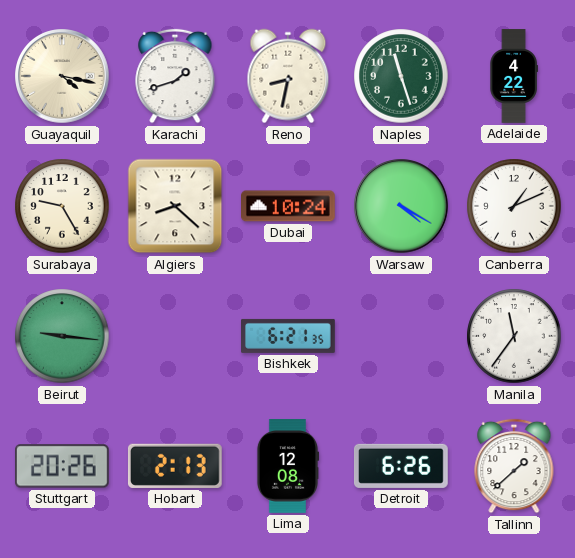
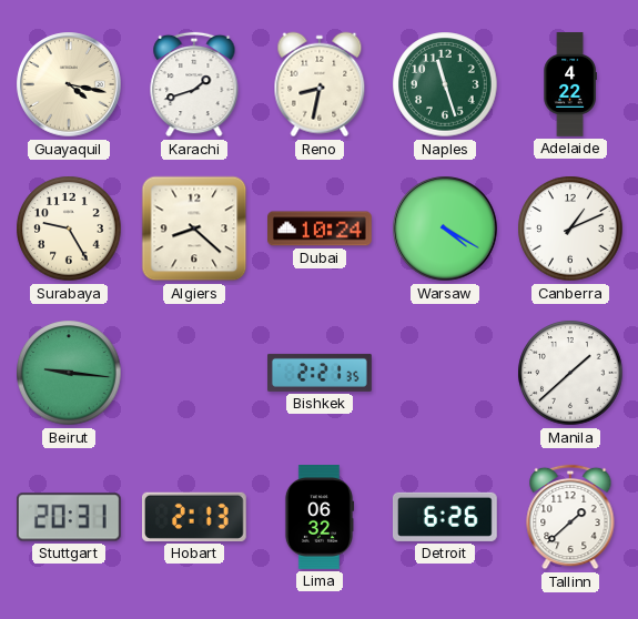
Bishkek: 6:21 -> 2:21 (321, 373)
Manila: 11:36 -> 1:38 (570, 373)
Stuttgart: 20:26 -> 20:31 (70, 517)
Lima: 12:08 -> 06:32 (320, 518)
